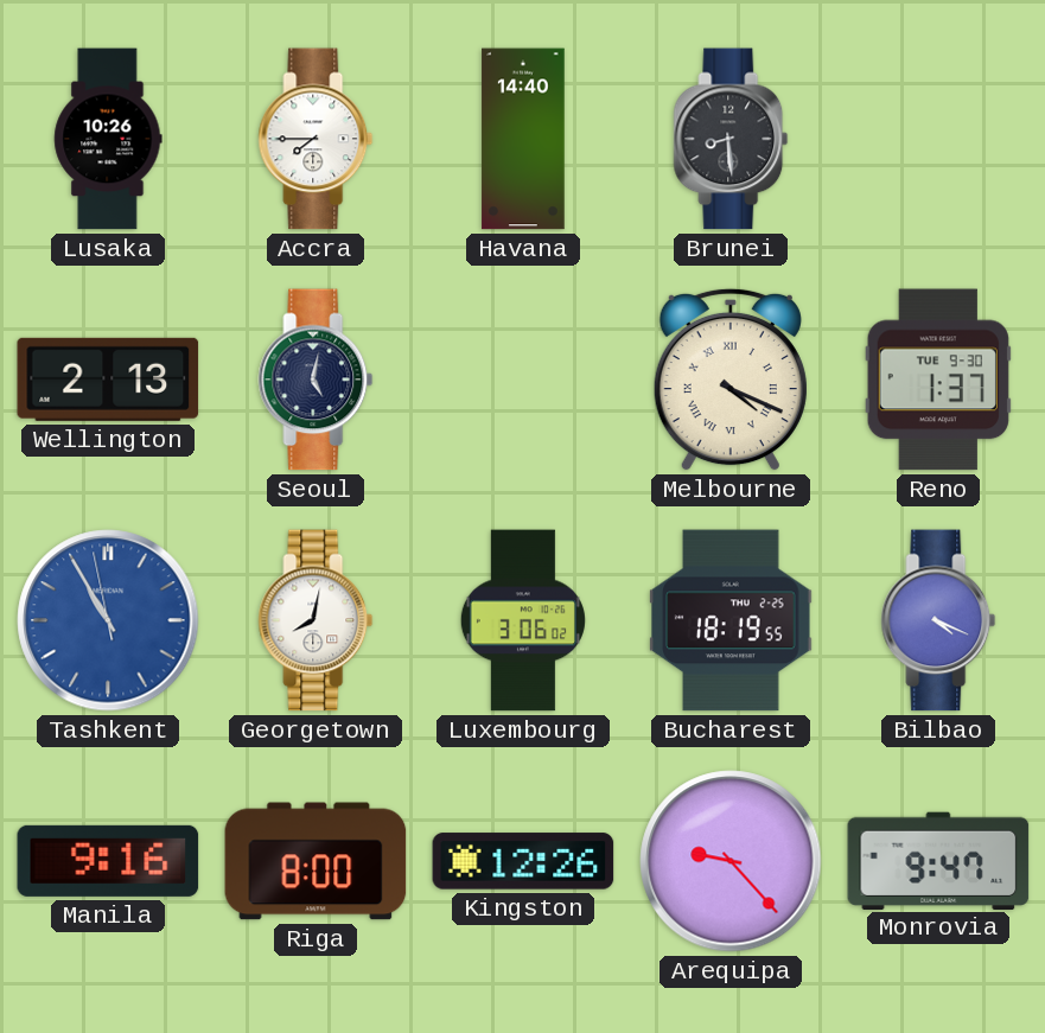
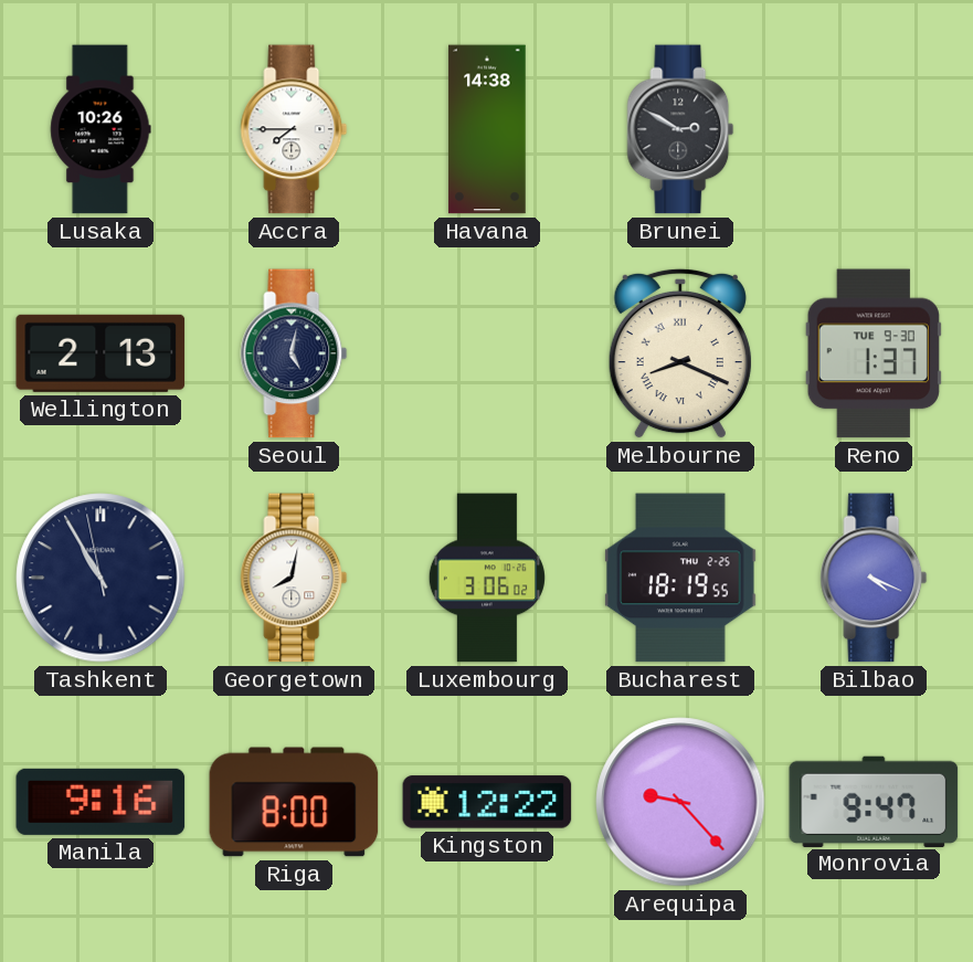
Havana: 14:40 -> 14:38 (487, 129)
Brunei: 8:29 -> 2:50 (680, 129)
Melbourne: 4:19 -> 8:19 (680, 353)
Tashkent dial: blue -> navy (101, 578)
Kingston: 12:26 -> 12:22 (487, 802)
